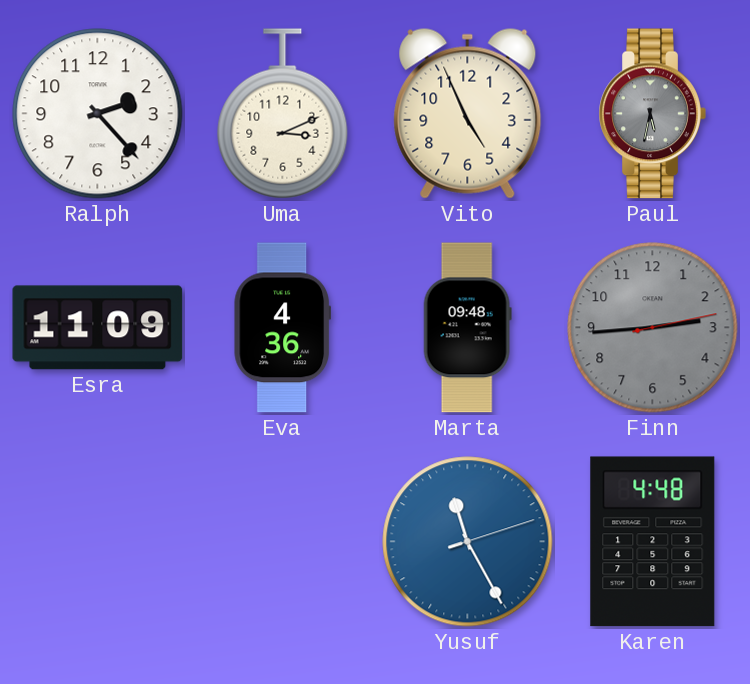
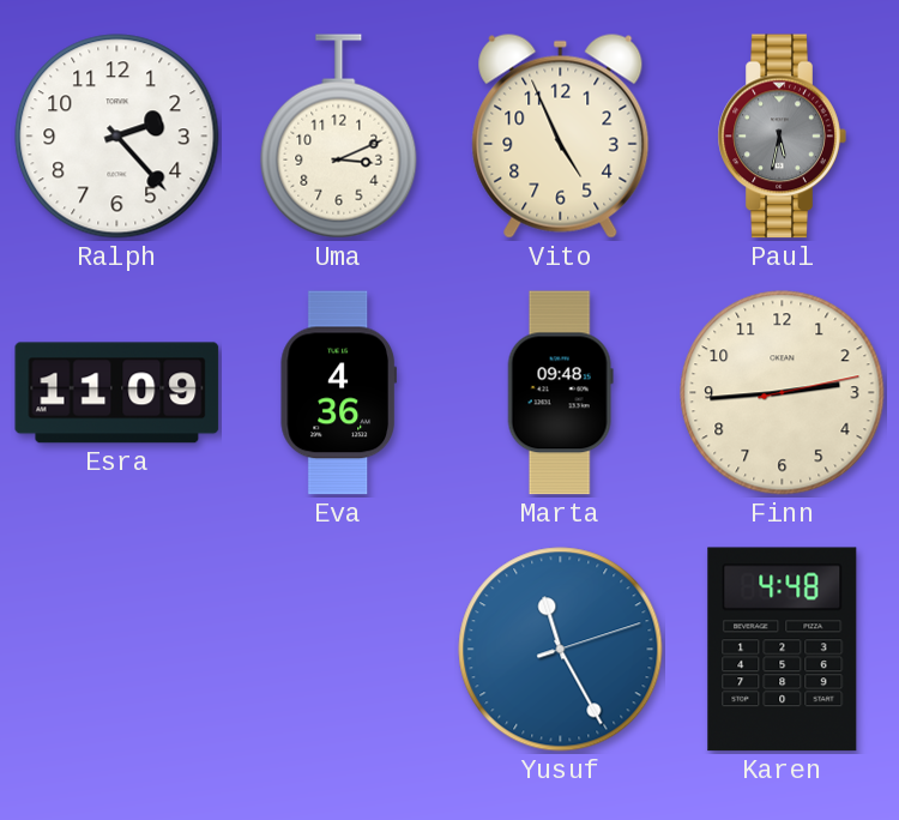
Finn dial: grey -> cream (783, 393)
